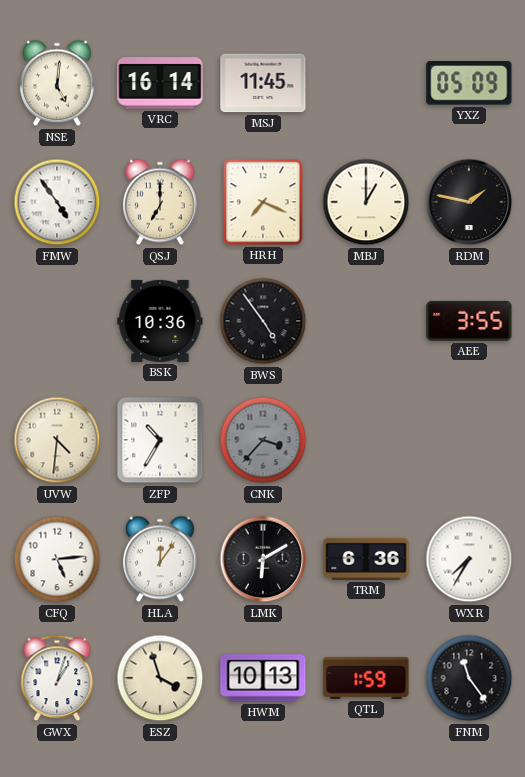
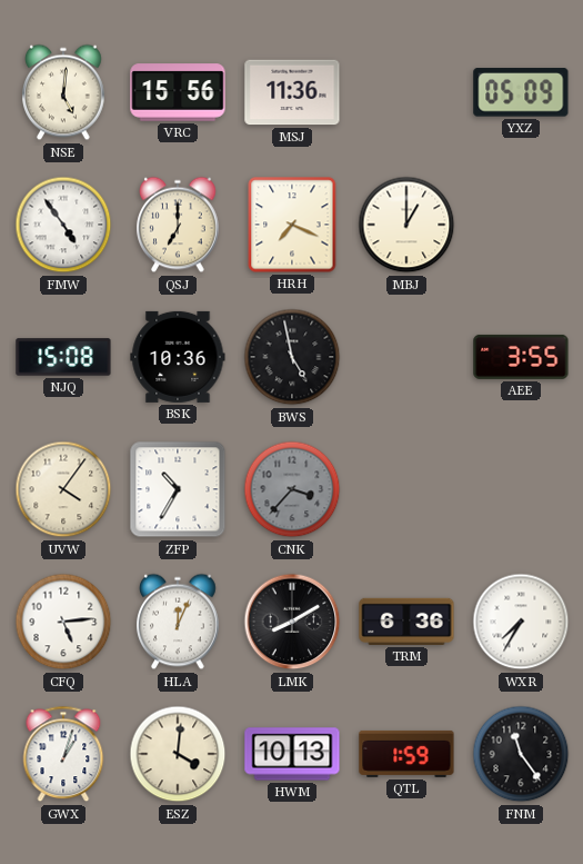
VRC: 16:14 -> 15:56 (178, 92)
MSJ: 11:45 -> 11:36 (292, 92)
RDM: 1:47 -> none (469, 202)
NJQ: none -> 15:08 (63, 357)
BWS: 4:54 -> 4:58 (292, 357)
UVW: 4:31 -> 4:06 (63, 489)
HLA: 12:06 -> 12:04 (179, 622)
LMK: 6:10 -> 8:10 (292, 622)
ESZ: 3:57 -> 4:01 (178, 754)
